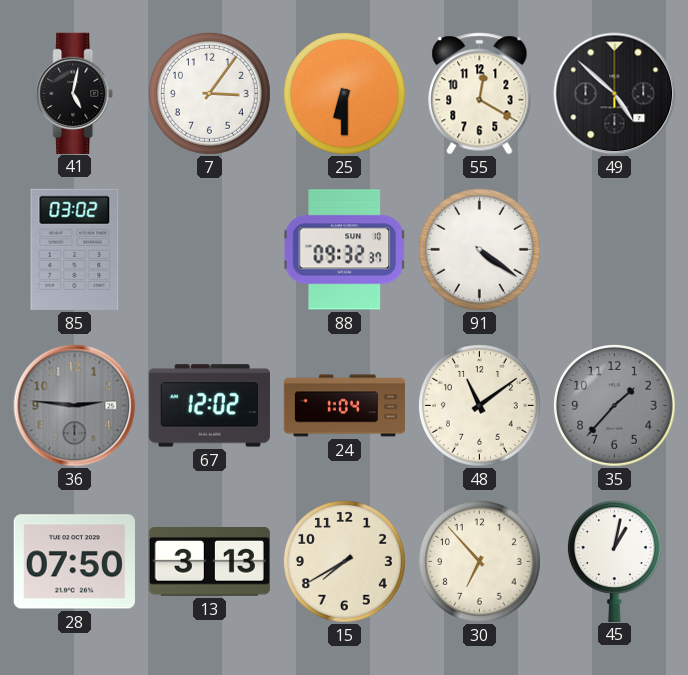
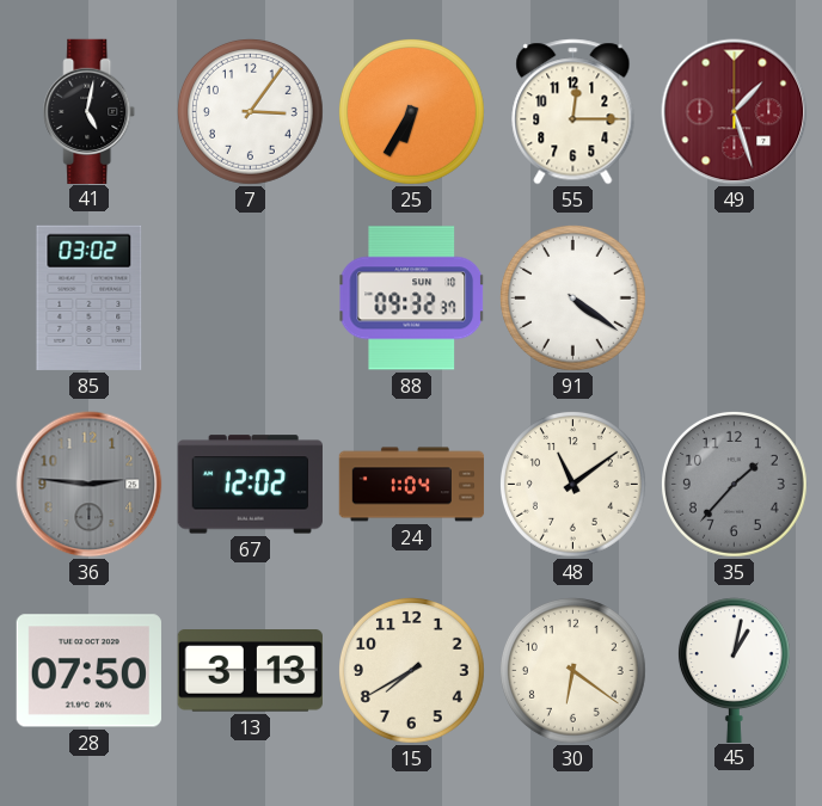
25: 6:30 -> 6:35 (411, 111)
55: 12:20 -> 12:15 (573, 112)
49: 4:52 -> 1:27 (735, 112)
49 dial: black -> burgundy (735, 112)
30: 6:53 -> 6:21 (572, 670)
